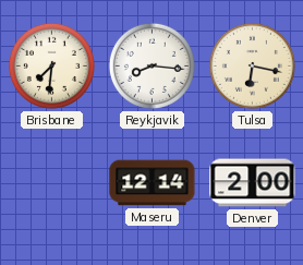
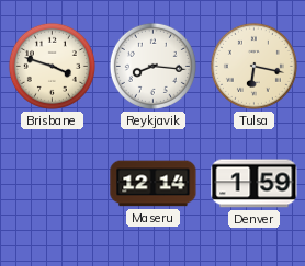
Brisbane: 7:31 -> 3:48 (52, 66)
Denver: 2:00 -> 1:59 (255, 184)
